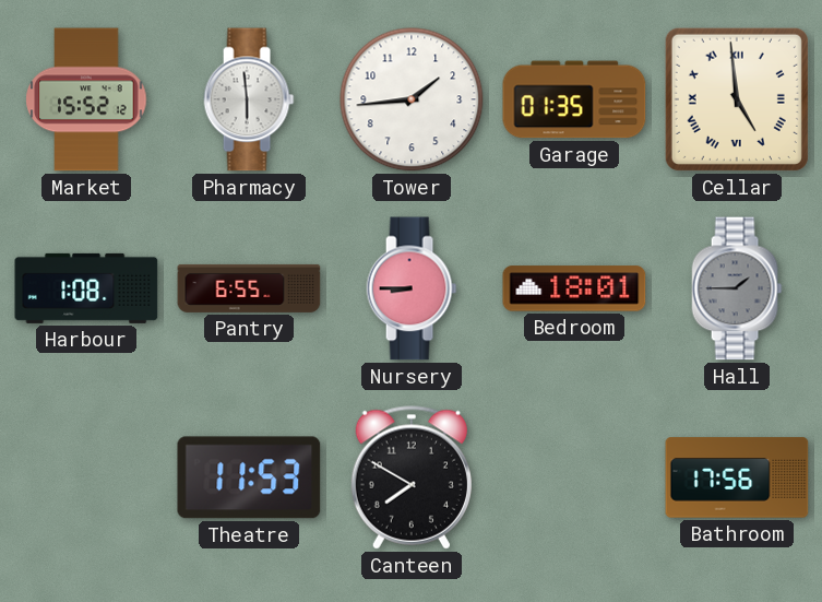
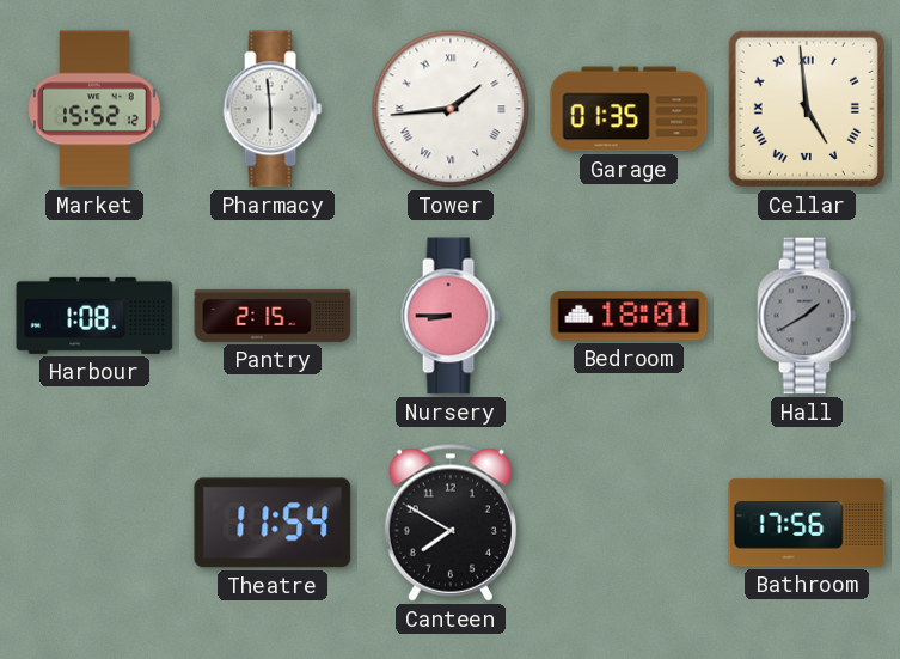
Tower numerals: Arabic -> Roman (451, 109)
Pantry: 6:55 -> 2:15 (273, 316)
Hall: 1:45 -> 1:40 (807, 316)
Theatre: 11:53 -> 11:54 (273, 523)
